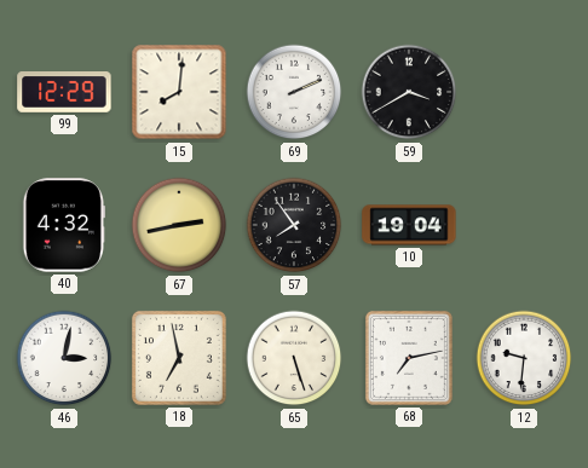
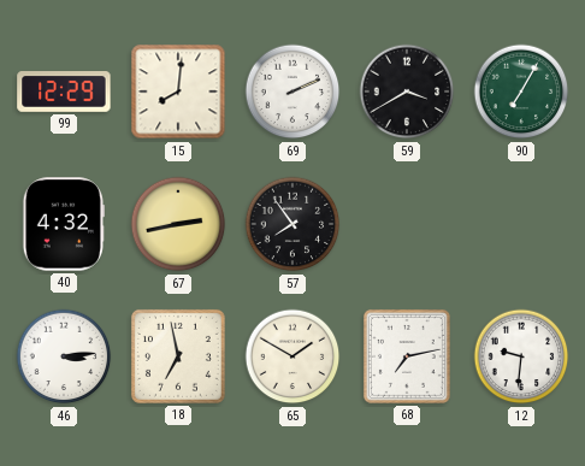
90: none -> 7:05 (521, 92)
10: 19:04 -> none (409, 225)
46: 3:02 -> 3:14 (64, 356)
65: 5:27 -> 1:50 (292, 356)
